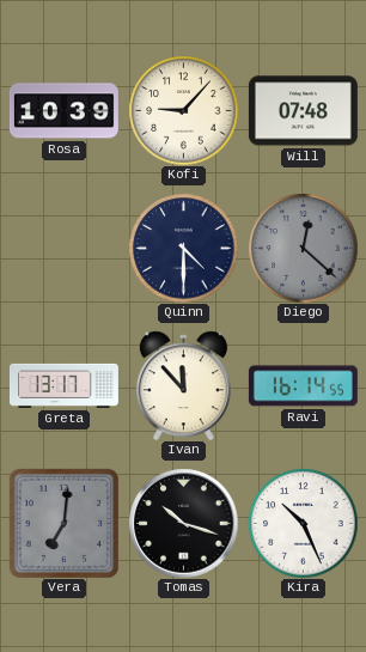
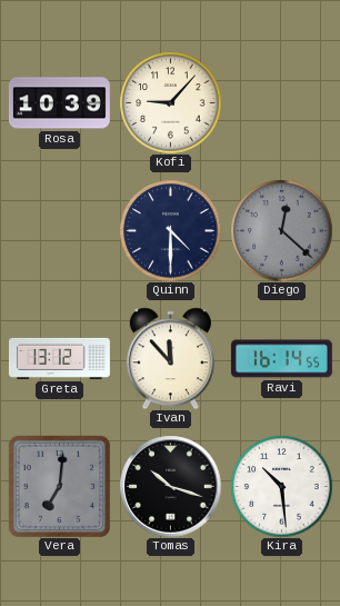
Will: 07:48 -> none (303, 111)
Greta: 13:17 -> 13:12 (59, 358)
Kira: 10:26 -> 10:29 (281, 486)
